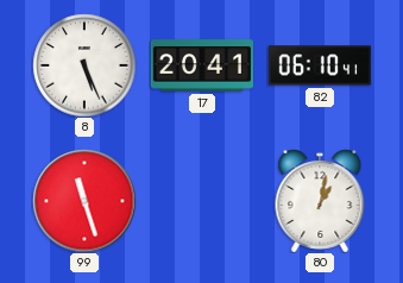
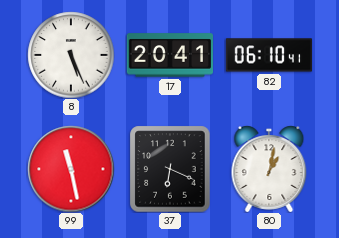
99: 11:27 -> 11:28 (71, 169)
37: none -> 6:19 (170, 169)
